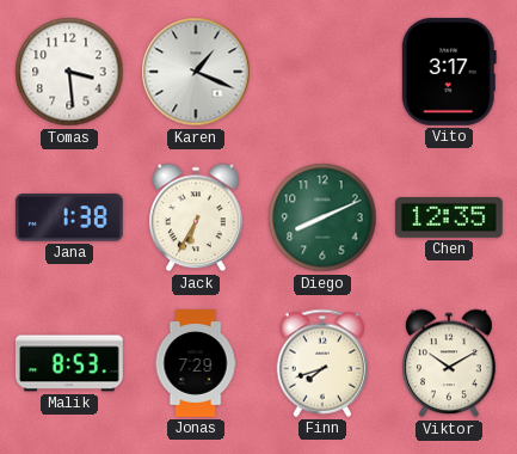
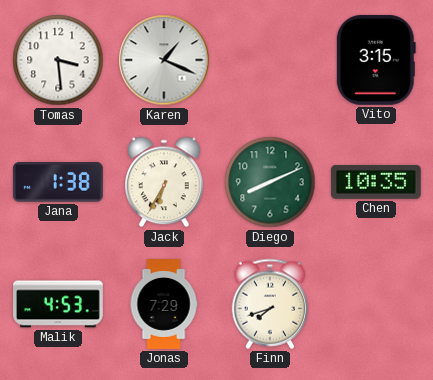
Vito: 3:17 -> 3:15 (376, 60)
Chen: 12:35 -> 10:35 (376, 182)
Malik: 8:53 -> 4:53 (59, 304)
Viktor: 10:10 -> none (450, 363)
